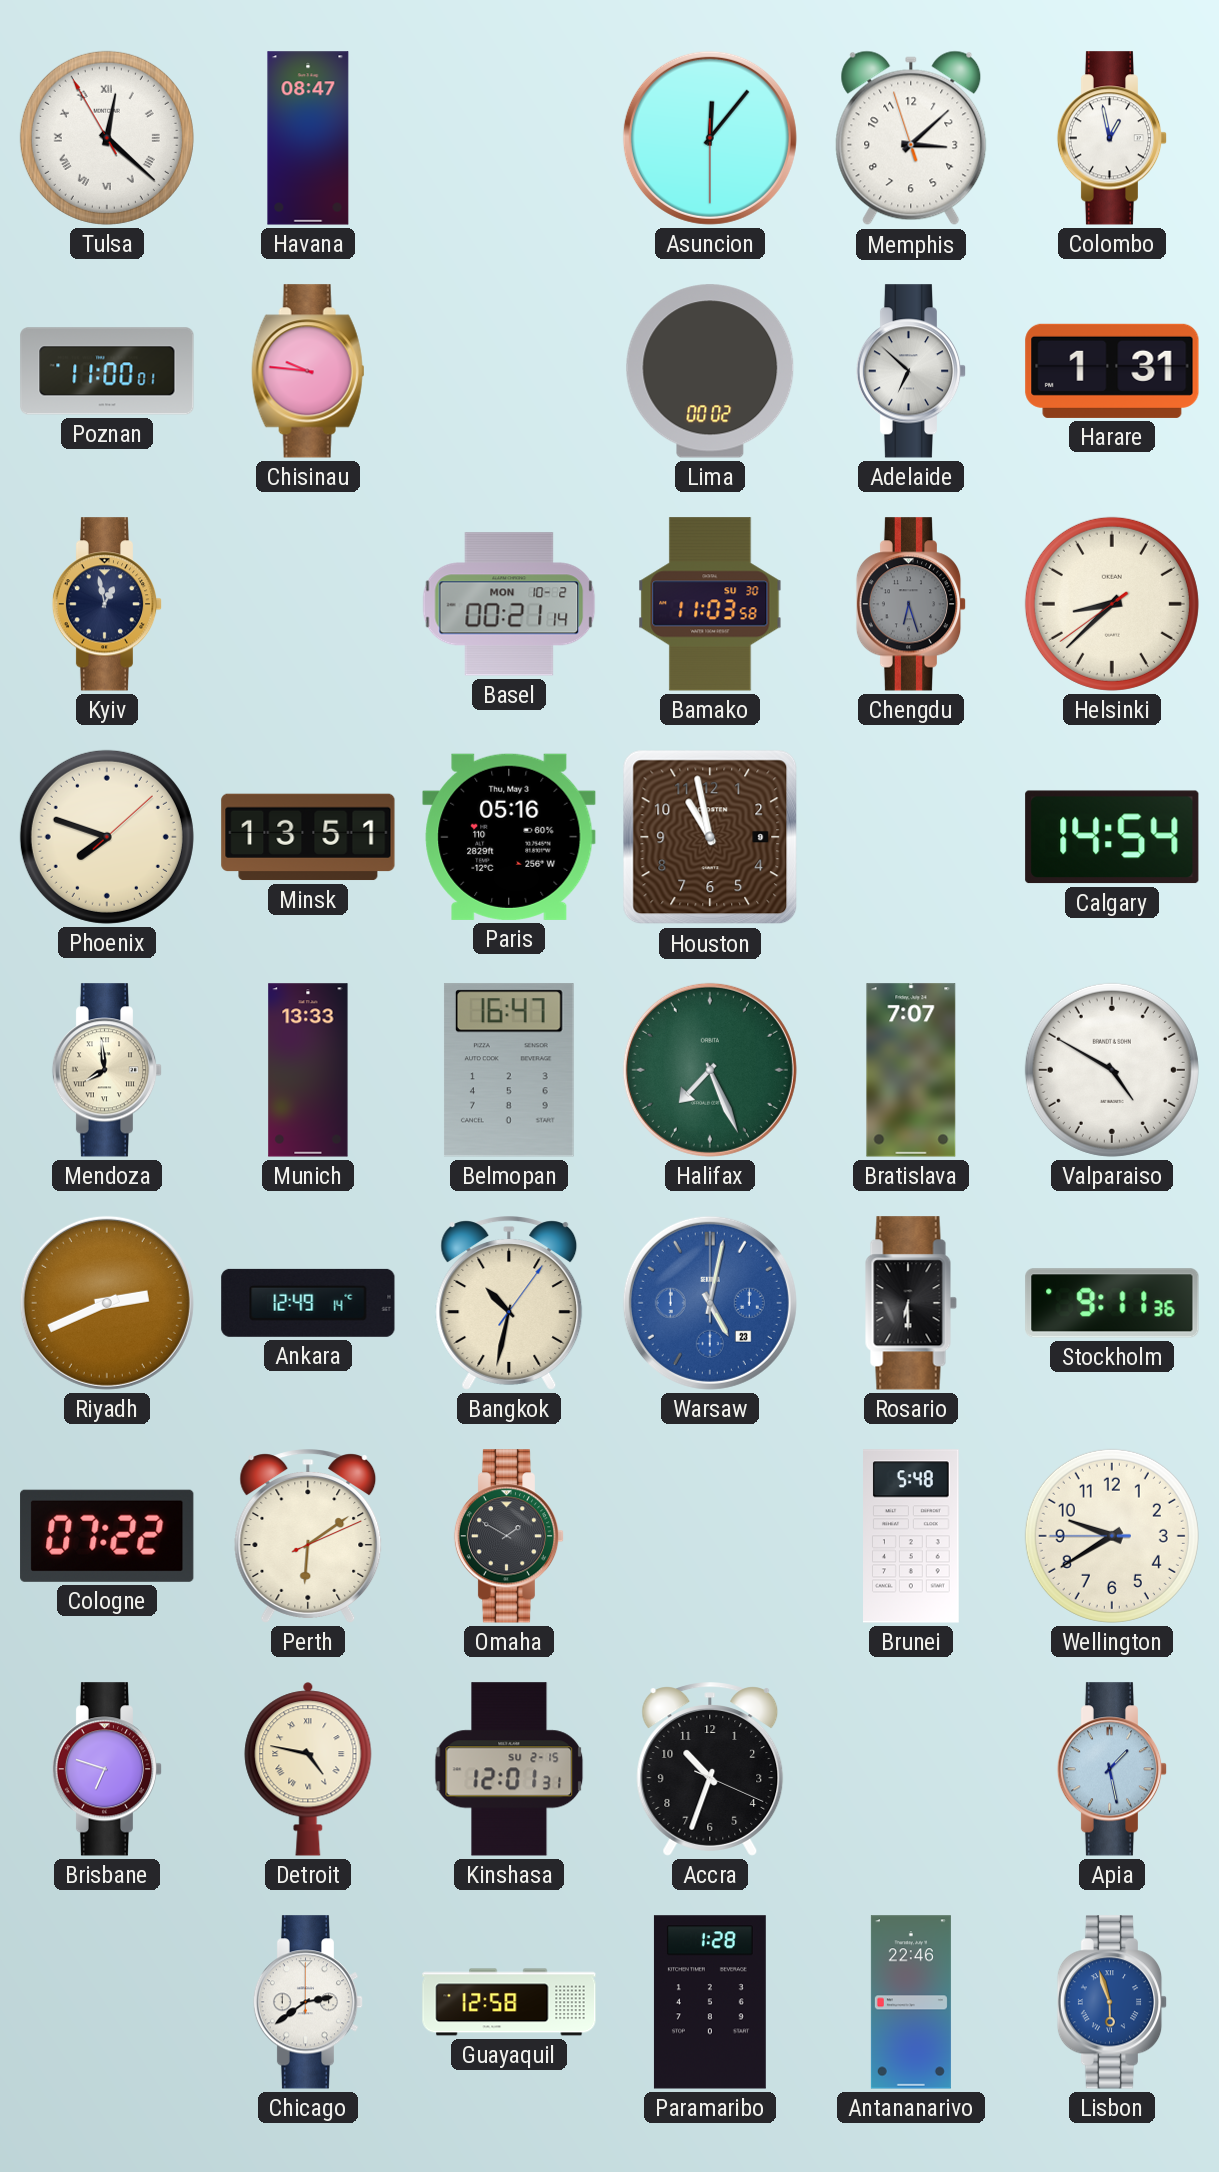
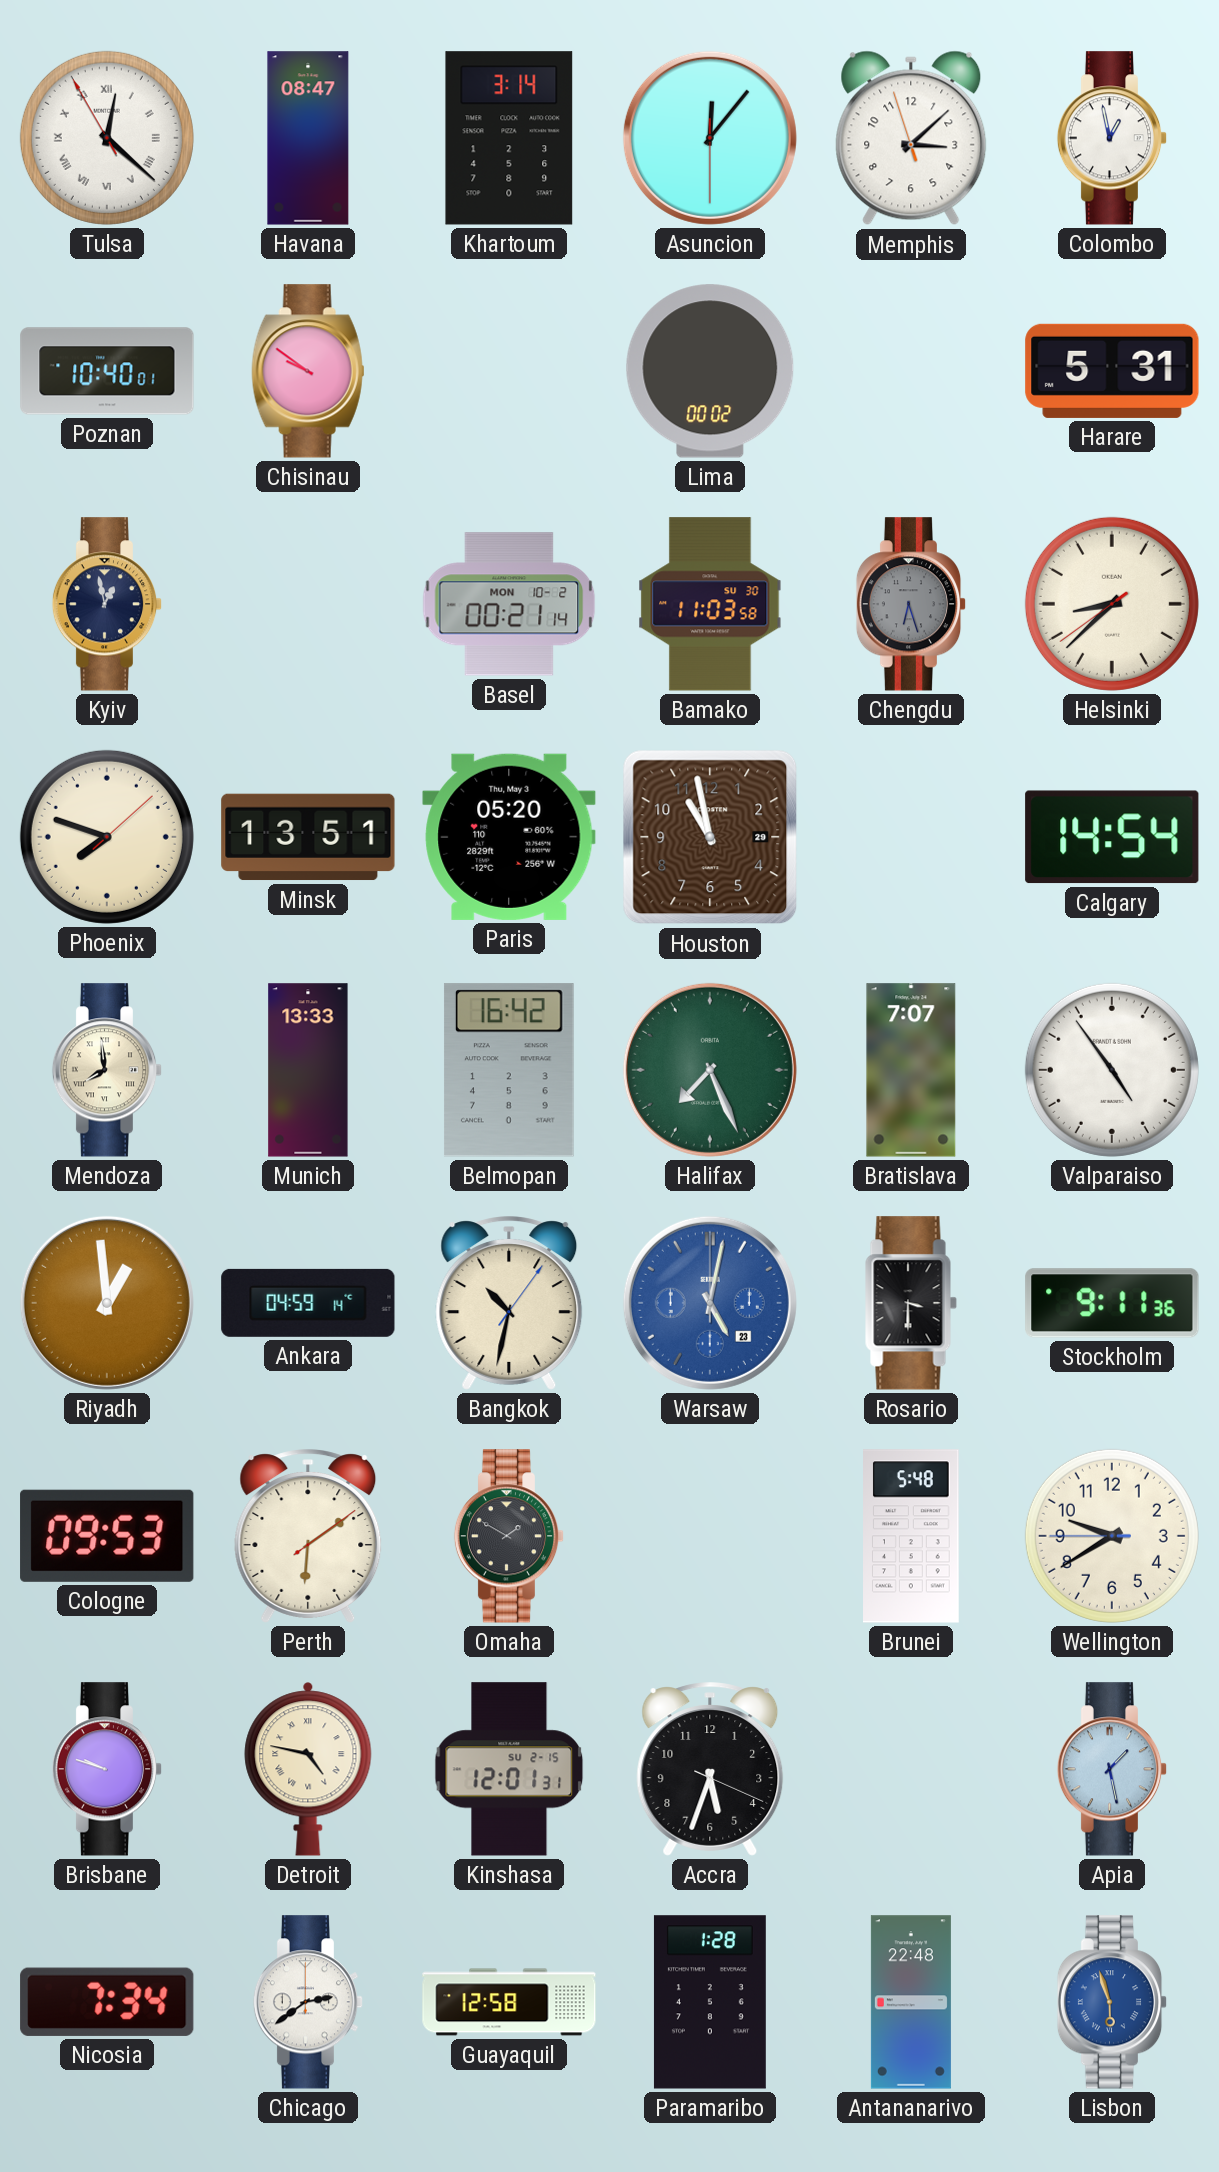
Khartoum: none -> 3:14 (509, 138)
Poznan: 11:00 -> 10:40 (107, 371)
Chisinau: 9:46 -> 9:51 (308, 371)
Adelaide: 6:52 -> none (911, 371)
Harare: 1:31 -> 5:31 (1112, 371)
Paris: 05:16 -> 05:20 (509, 837)
Houston date: 9 -> 29 (710, 837)
Belmopan: 16:47 -> 16:42 (509, 1070)
Valparaiso: 4:50 -> 4:54 (1112, 1070)
Riyadh: 2:41 -> 12:59 (107, 1303)
Ankara: 12:49 -> 04:59 (308, 1303)
Rosario: 6:30 -> 3:30 (911, 1303)
Cologne: 07:22 -> 09:53 (107, 1536)
Perth: 6:09:11 -> 6:09:09 (308, 1536)
Brisbane: 6:48 -> 9:48 (107, 1769)
Accra: 10:33 -> 5:33 (710, 1769)
Nicosia: none -> 7:34 (107, 2002)
Antananarivo: 22:46 -> 22:48 (911, 2002)
